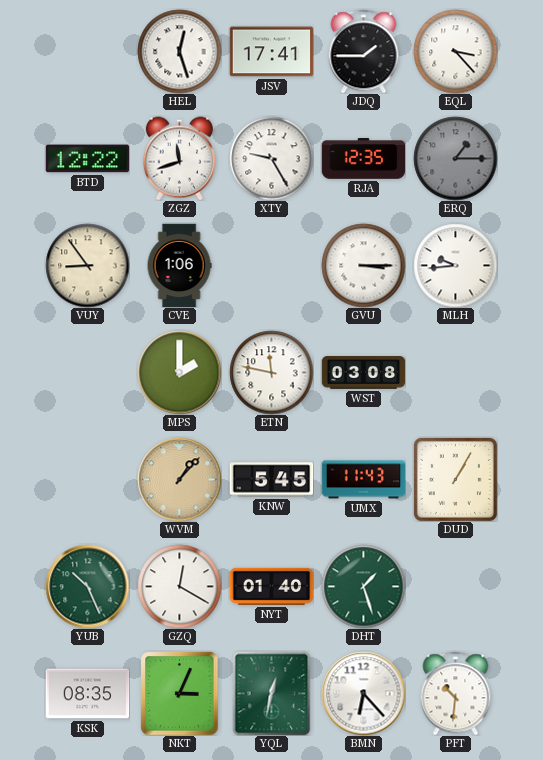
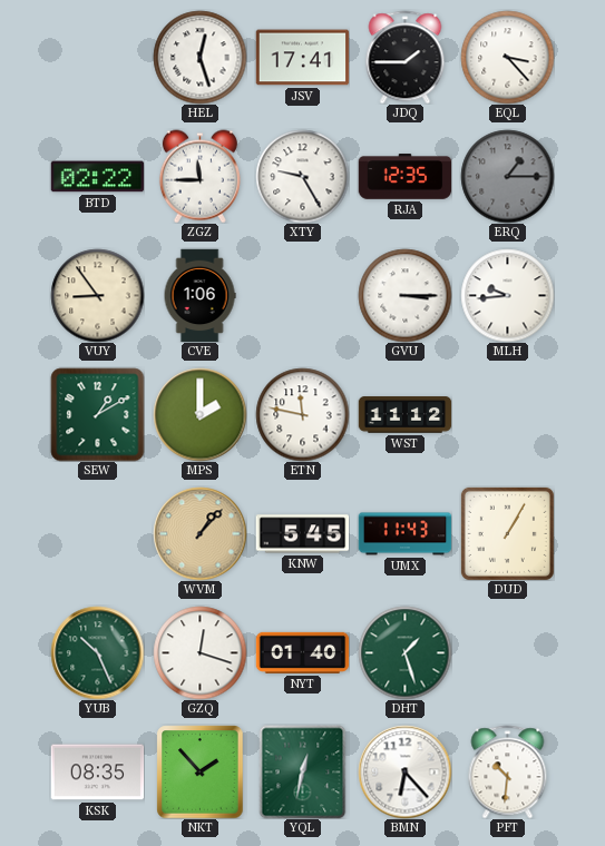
BTD: 12:22 -> 02:22 (97, 177)
ZGZ: 11:42 -> 11:45 (199, 176)
SEW: none -> 1:10 (97, 414)
WST: 03:08 -> 11:12 (404, 415)
GZQ: 12:20 -> 12:18 (199, 652)
NKT: 3:04 -> 1:53 (201, 771)
